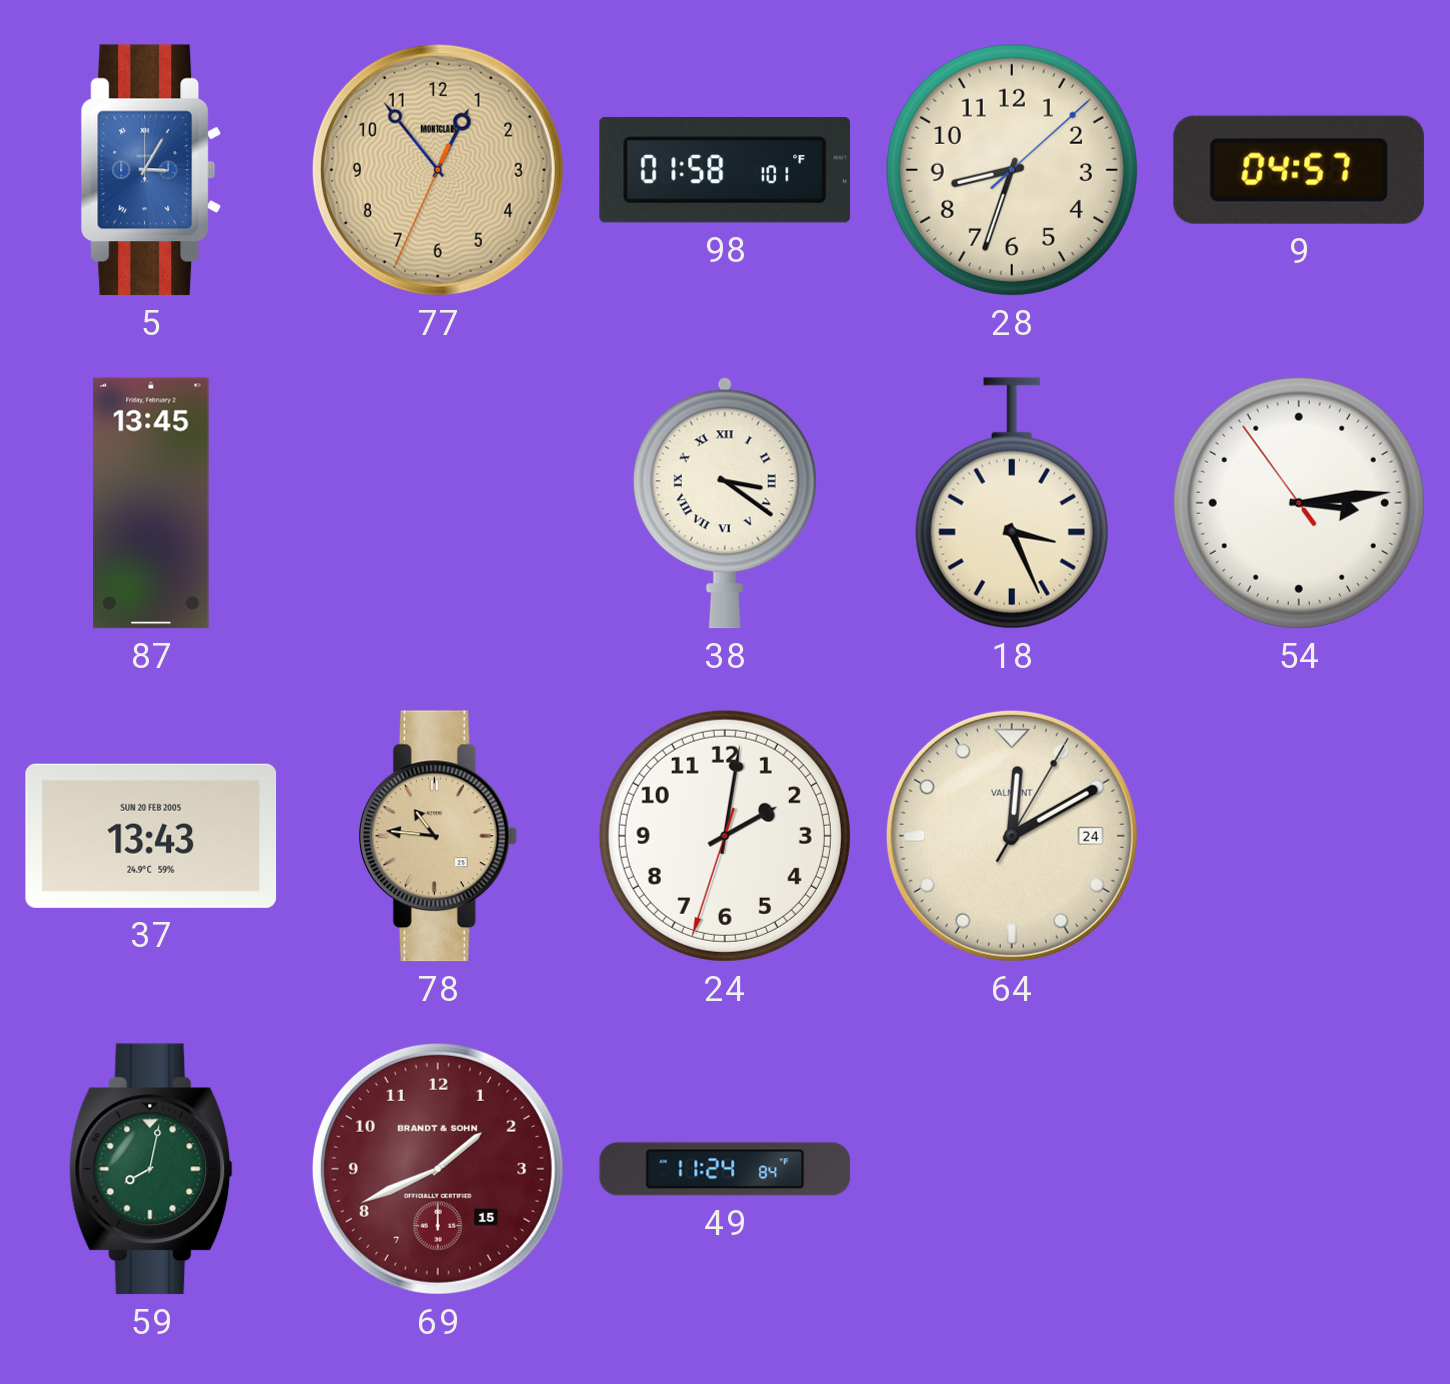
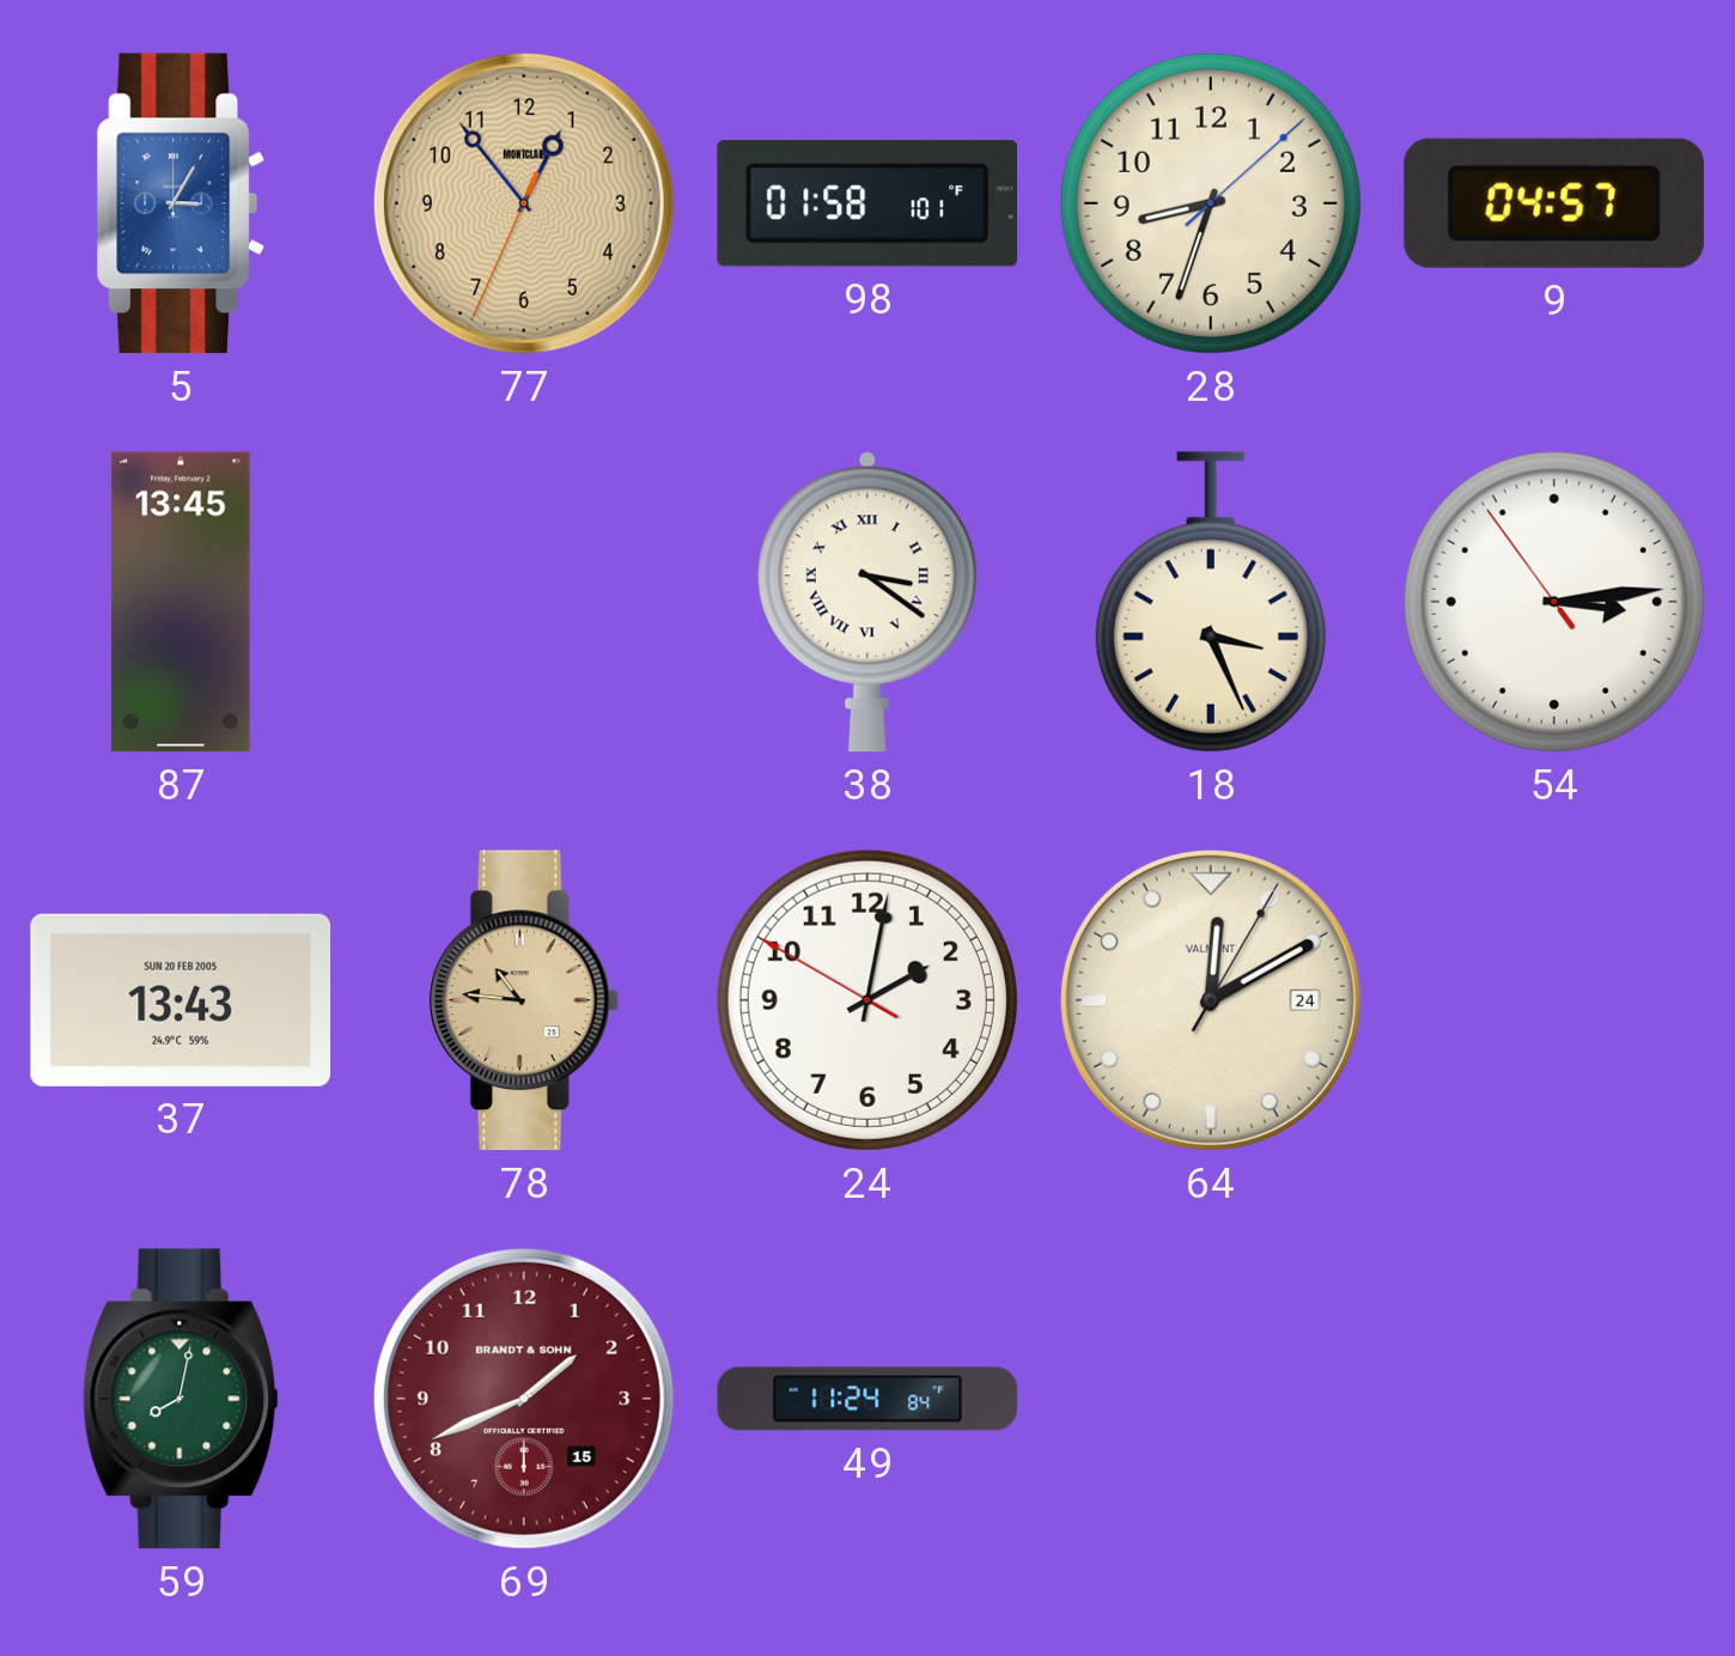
24: 2:01:33 -> 2:01:50 (867, 1000)
